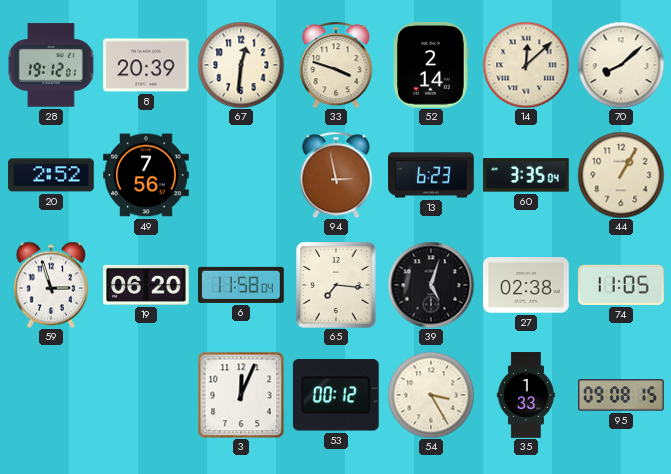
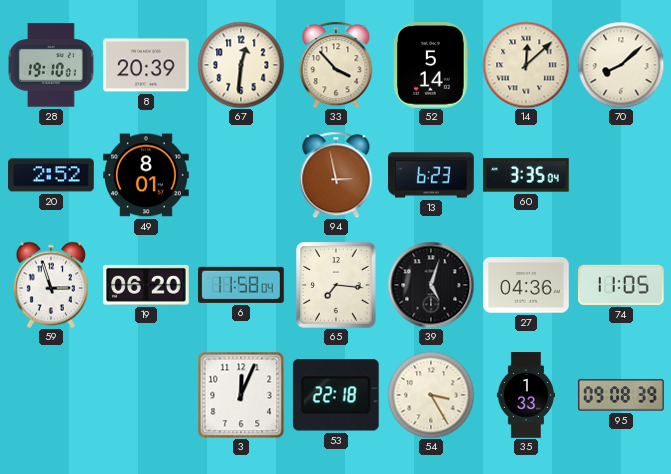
28: 19:12 -> 19:10 (51, 65)
33: 3:48 -> 3:53 (336, 65)
52: 2:14 -> 5:14 (431, 65)
49: 7:56 -> 8:01 (146, 175)
44: 1:05 -> none (621, 175)
27: 02:38 -> 04:36 (526, 285)
53: 00:12 -> 22:18 (336, 395)
95: 09:08:15 -> 09:08:39 (621, 395)
